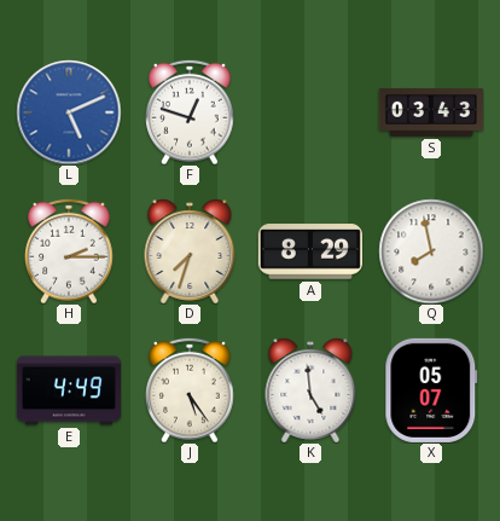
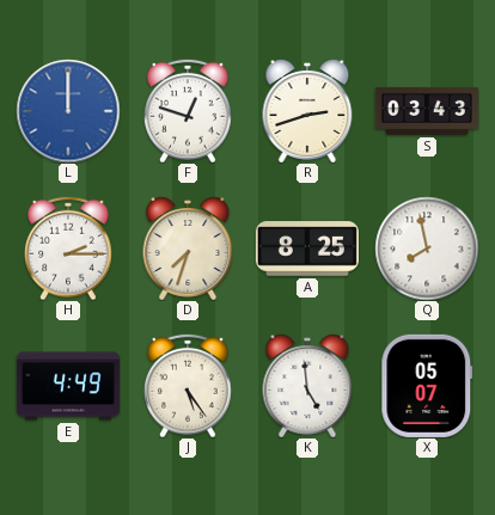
L: 5:11 -> 12:00 (68, 111)
R: none -> 2:42 (307, 111)
A: 8:29 -> 8:25 (307, 249)
